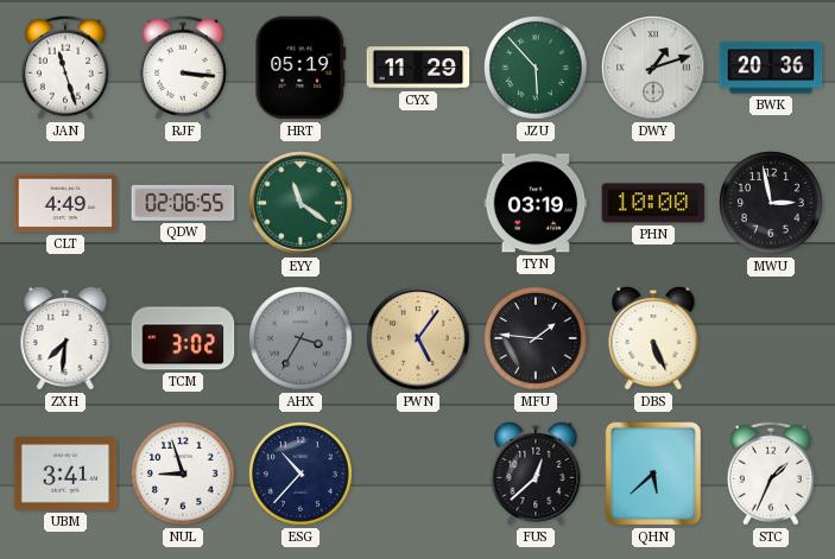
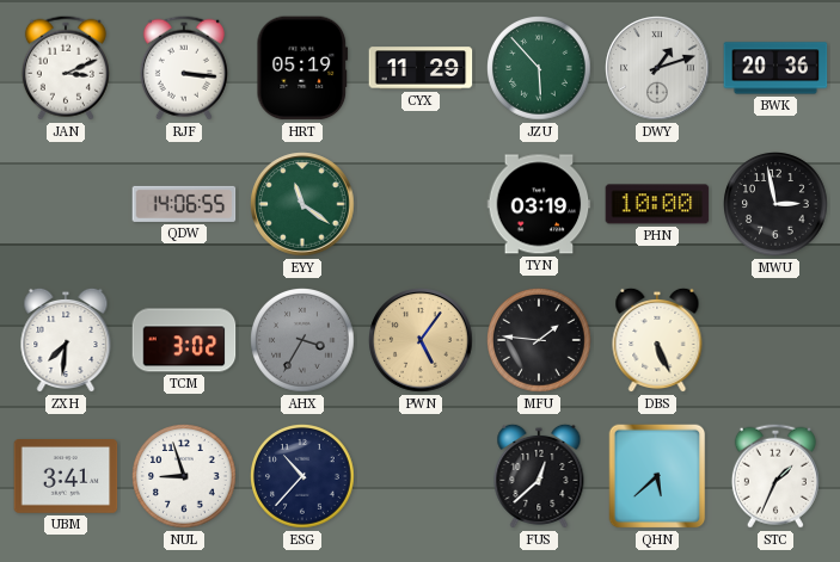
JAN: 11:27 -> 3:11 (66, 68)
CLT: 4:49 -> none (65, 203)
QDW: 02:06 -> 14:06 (184, 204)
